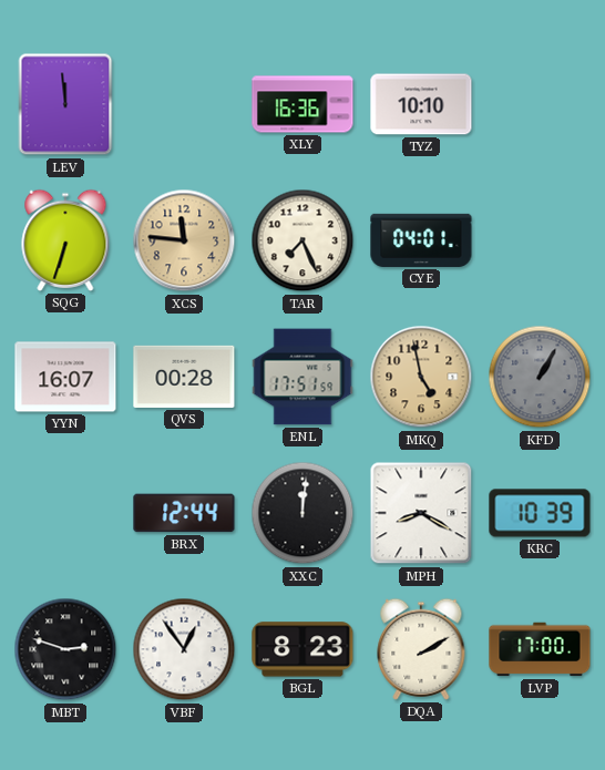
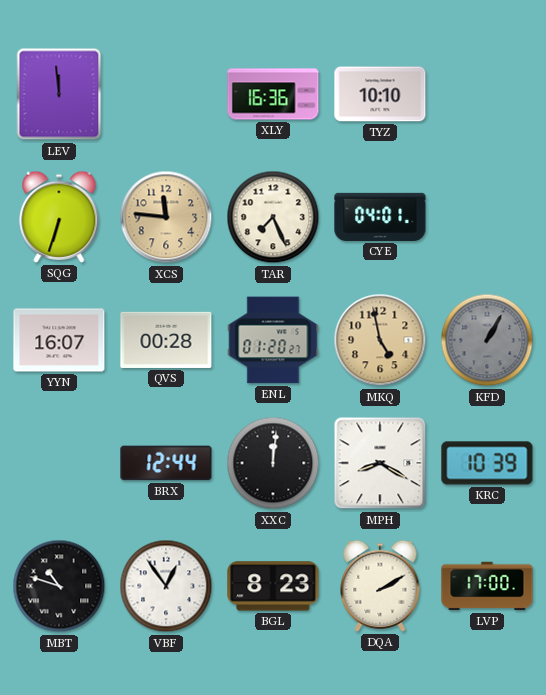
ENL: 17:51 -> 01:20 (273, 340)
MBT: 2:48 -> 10:48 (59, 586)
